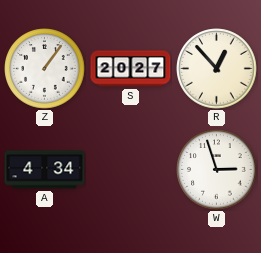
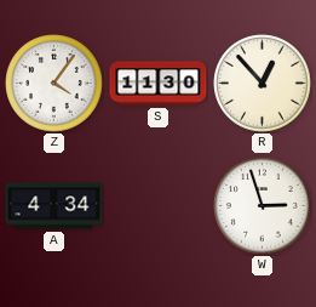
Z: 1:06 -> 4:06 (54, 84)
S: 20:27 -> 11:30 (159, 84)
